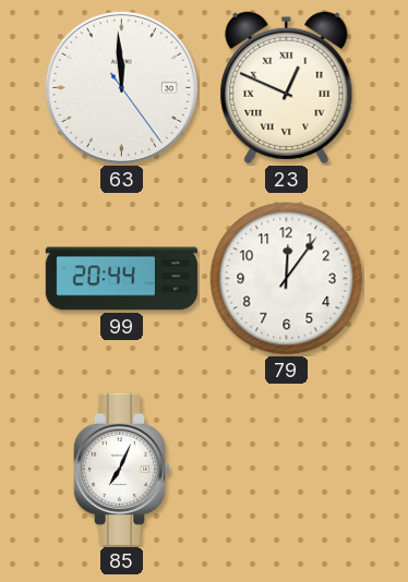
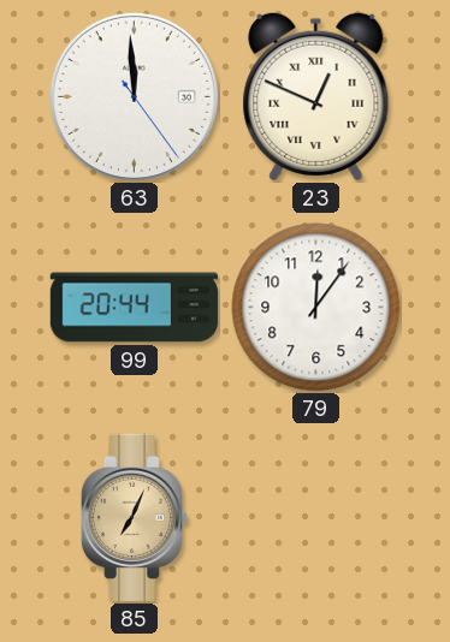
85 dial: white -> champagne (135, 517)
